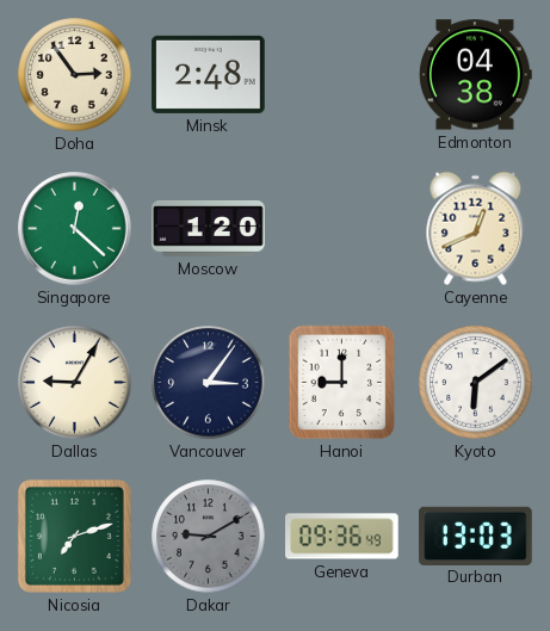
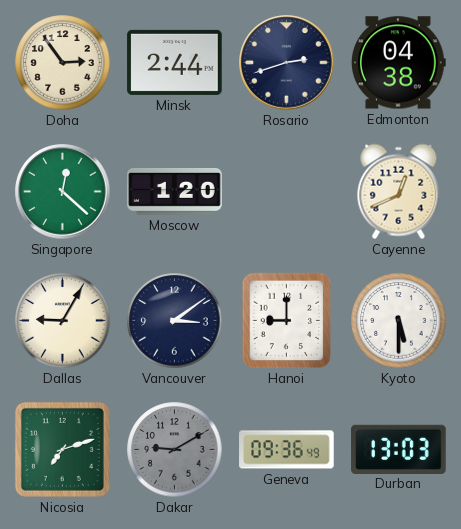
Minsk: 2:48 -> 2:44 (175, 62)
Rosario: none -> 2:42 (287, 63)
Vancouver: 3:06 -> 3:09 (175, 321)
Kyoto: 6:09 -> 5:30 (399, 321)
